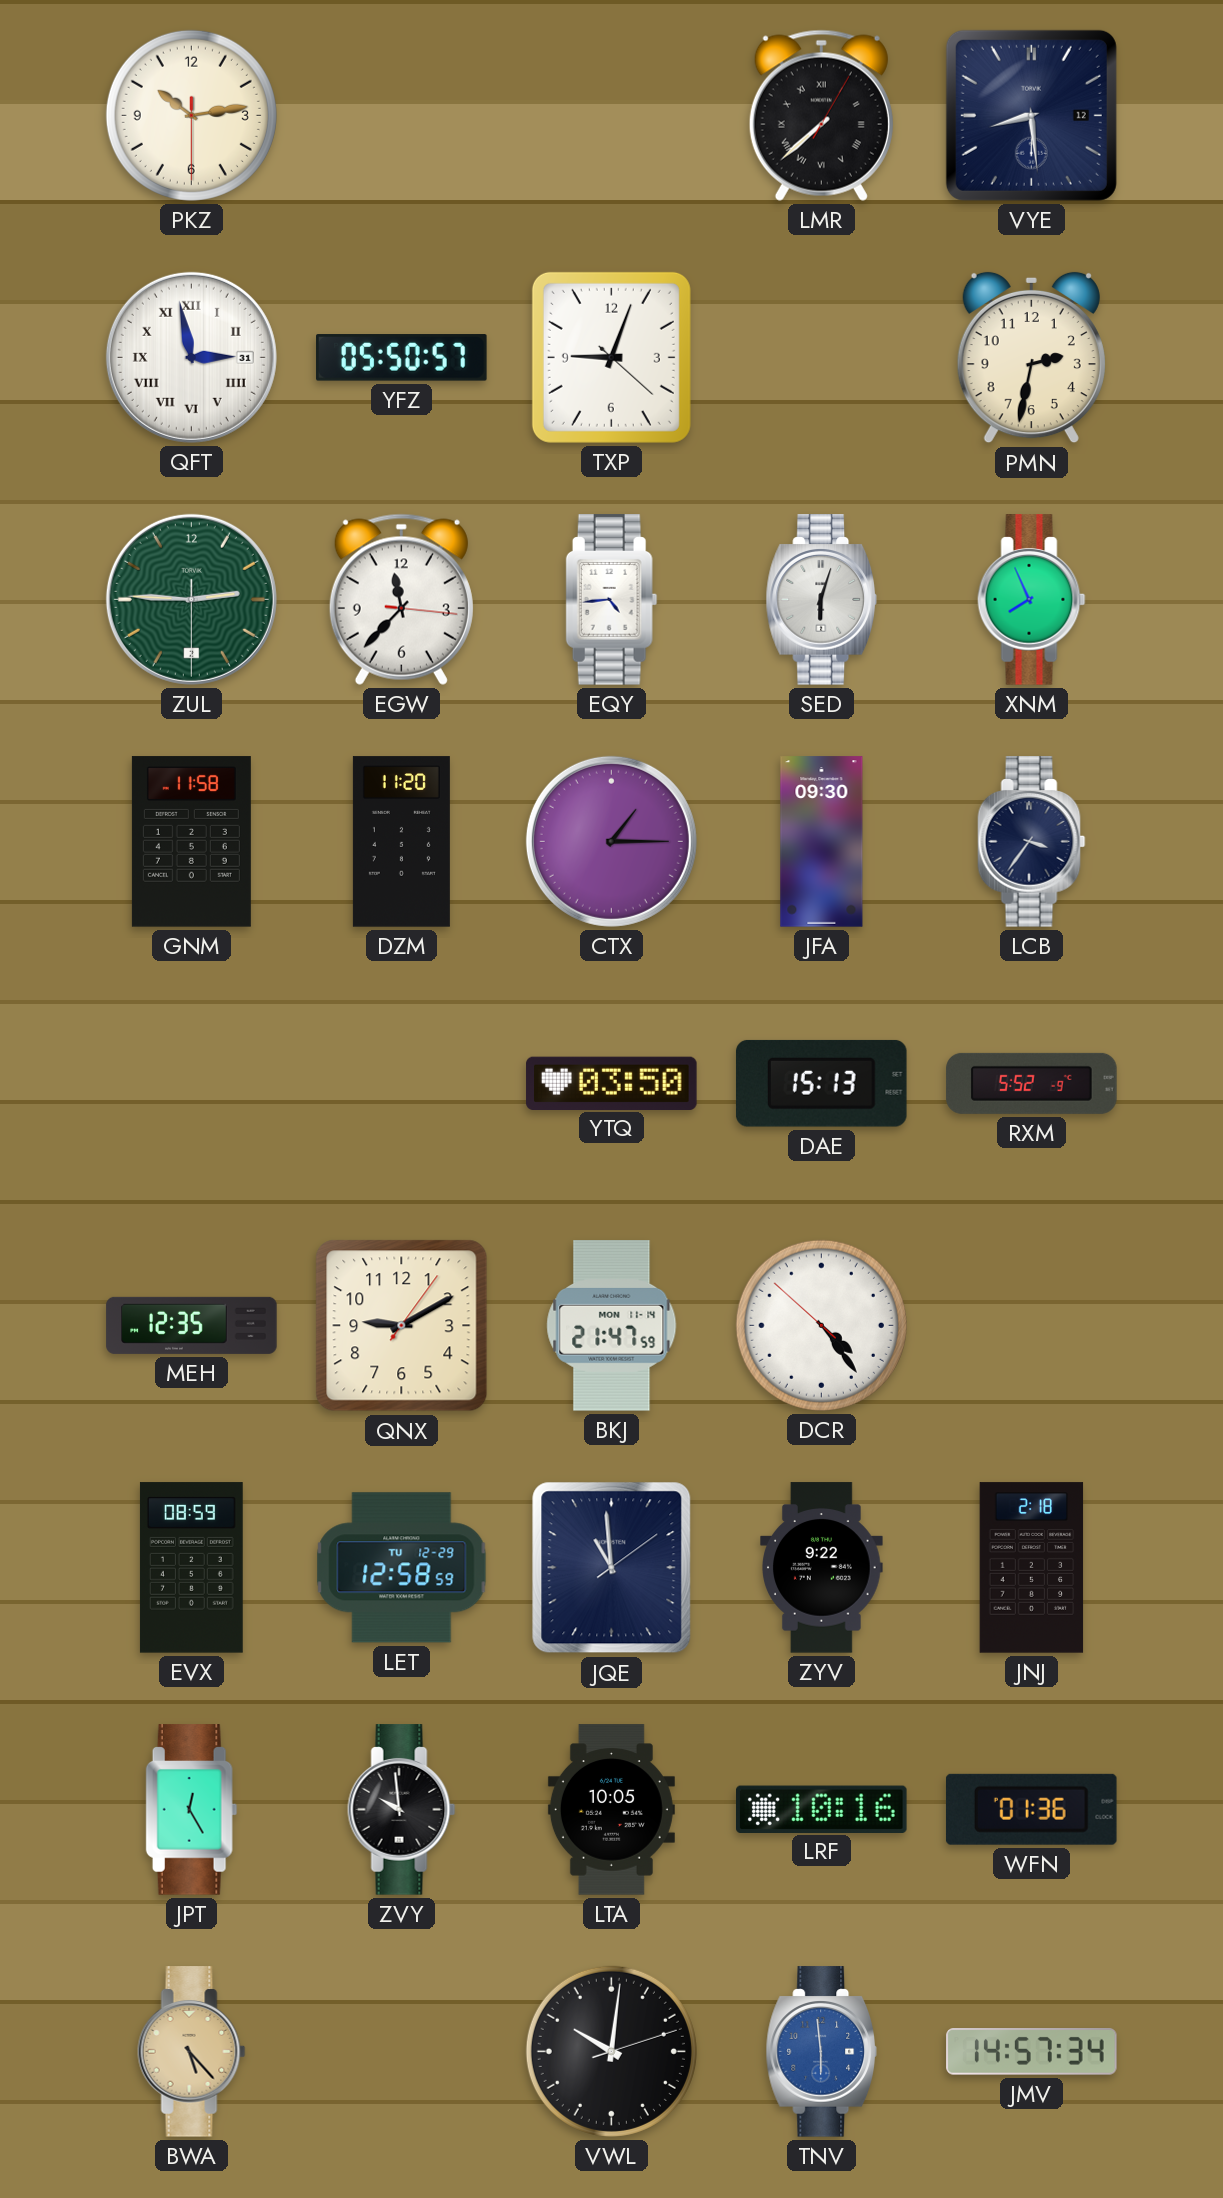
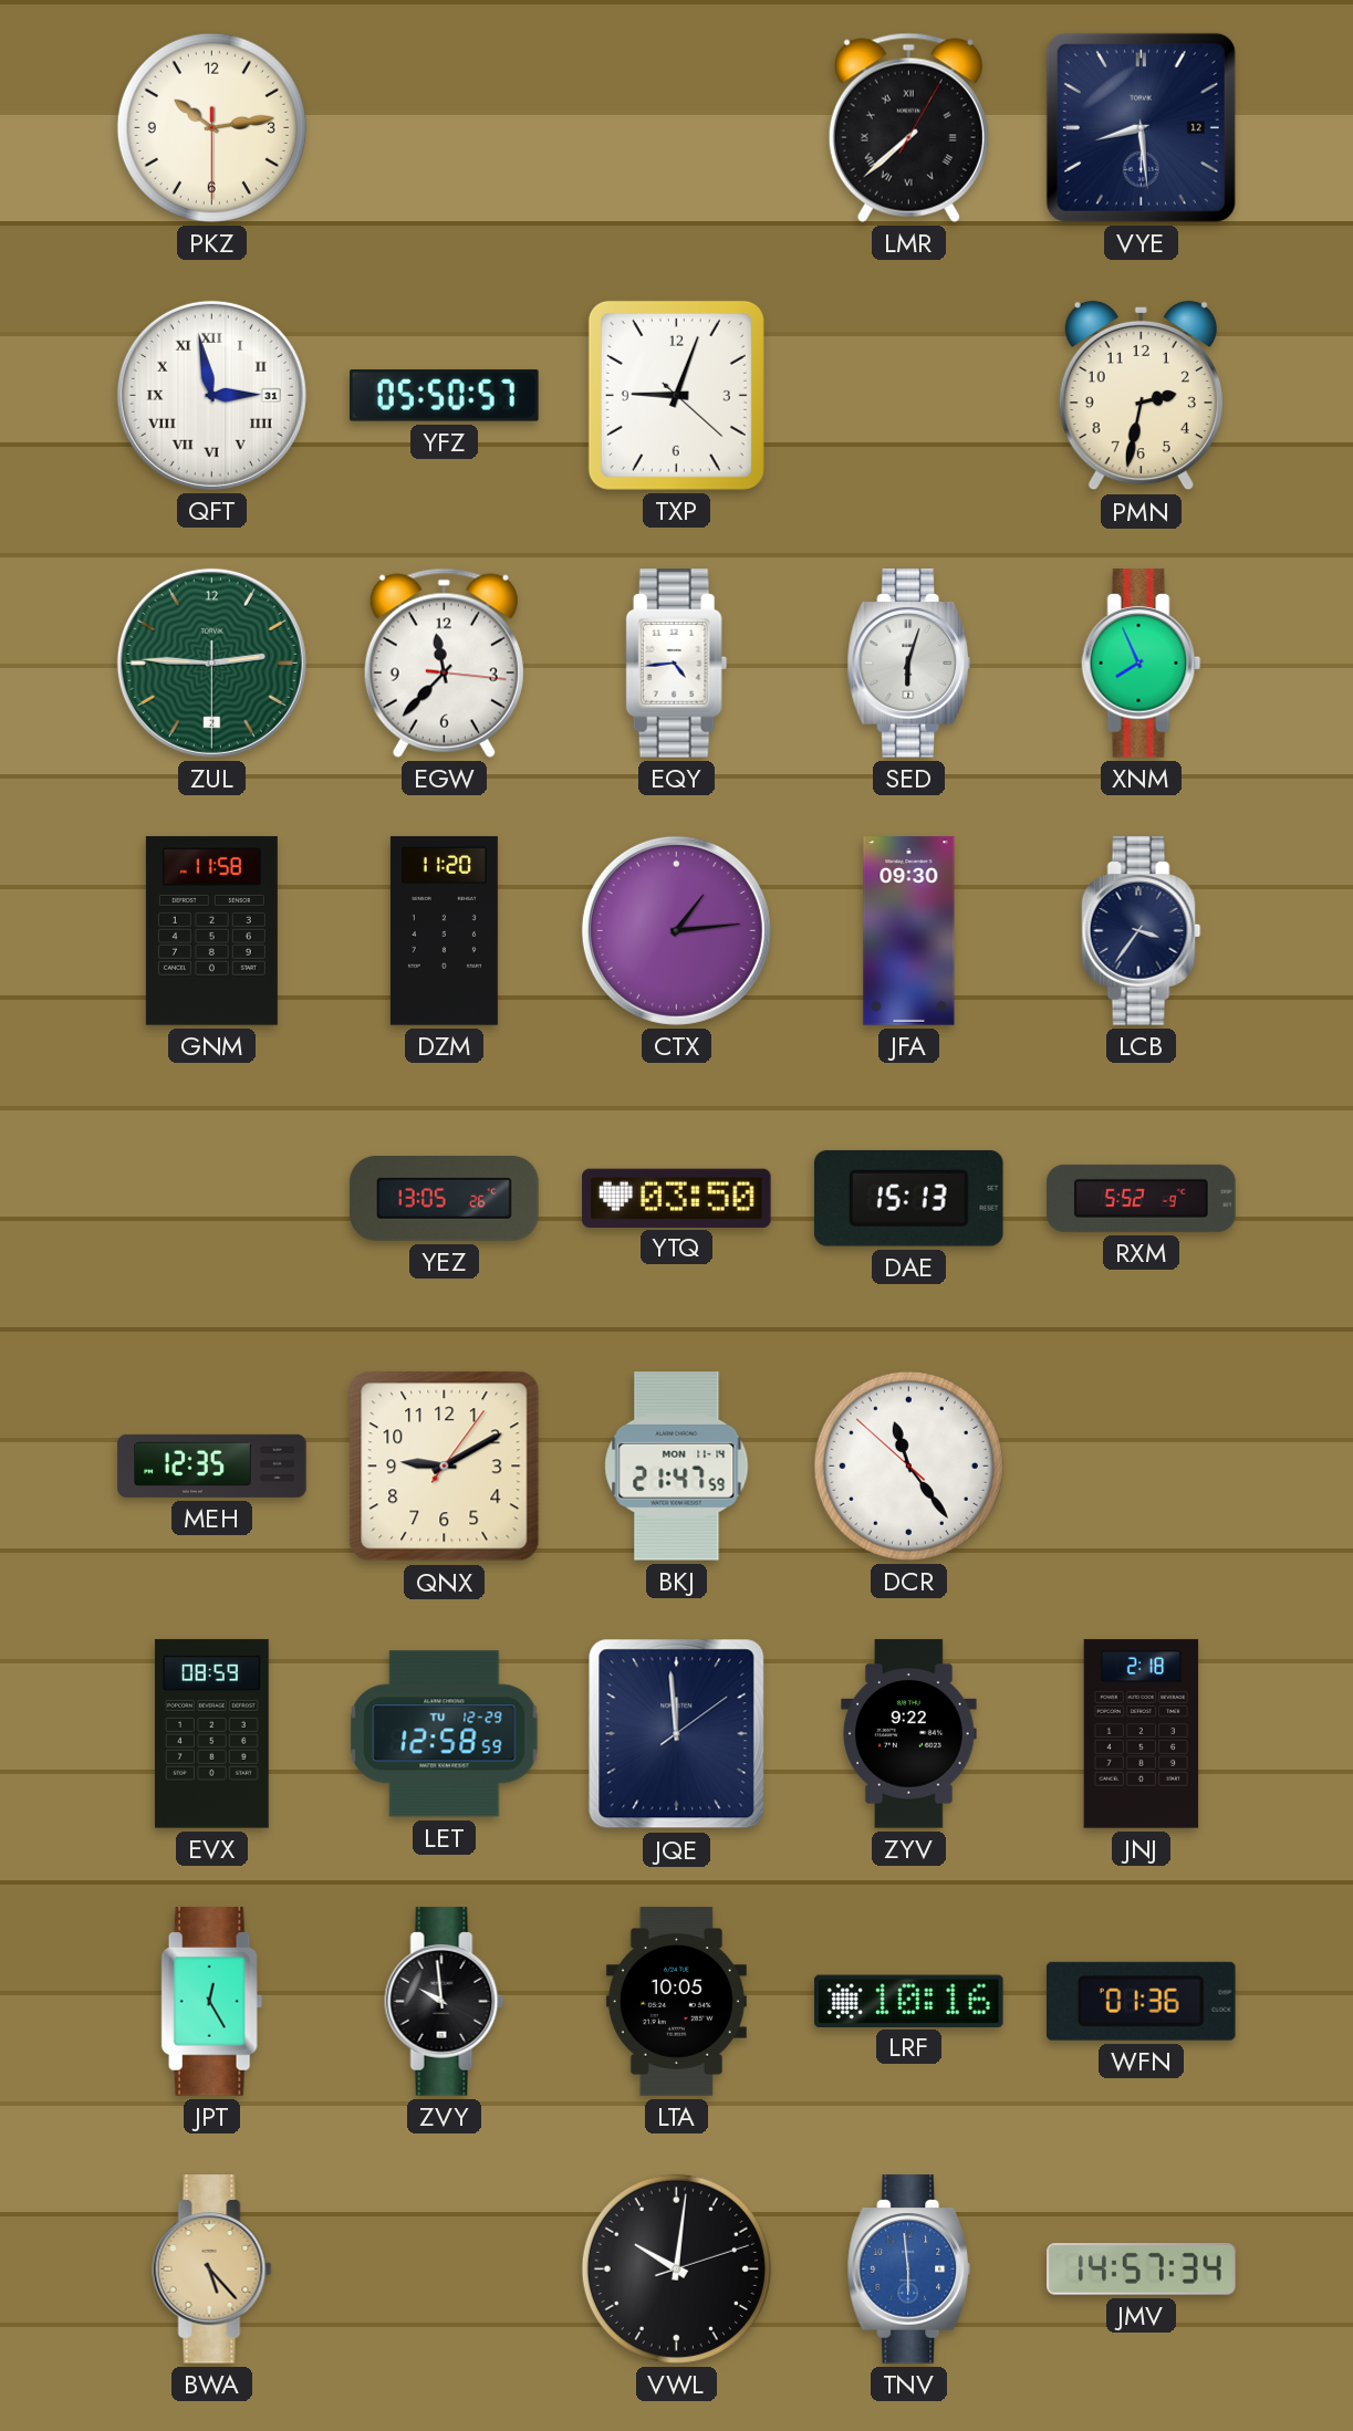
CTX: 1:15 -> 1:14 (676, 930)
YEZ: none -> 13:05 (445, 1199)
DCR: 4:23 -> 11:23 (908, 1465)
JQE: 10:59 -> 11:59 (677, 1734)
